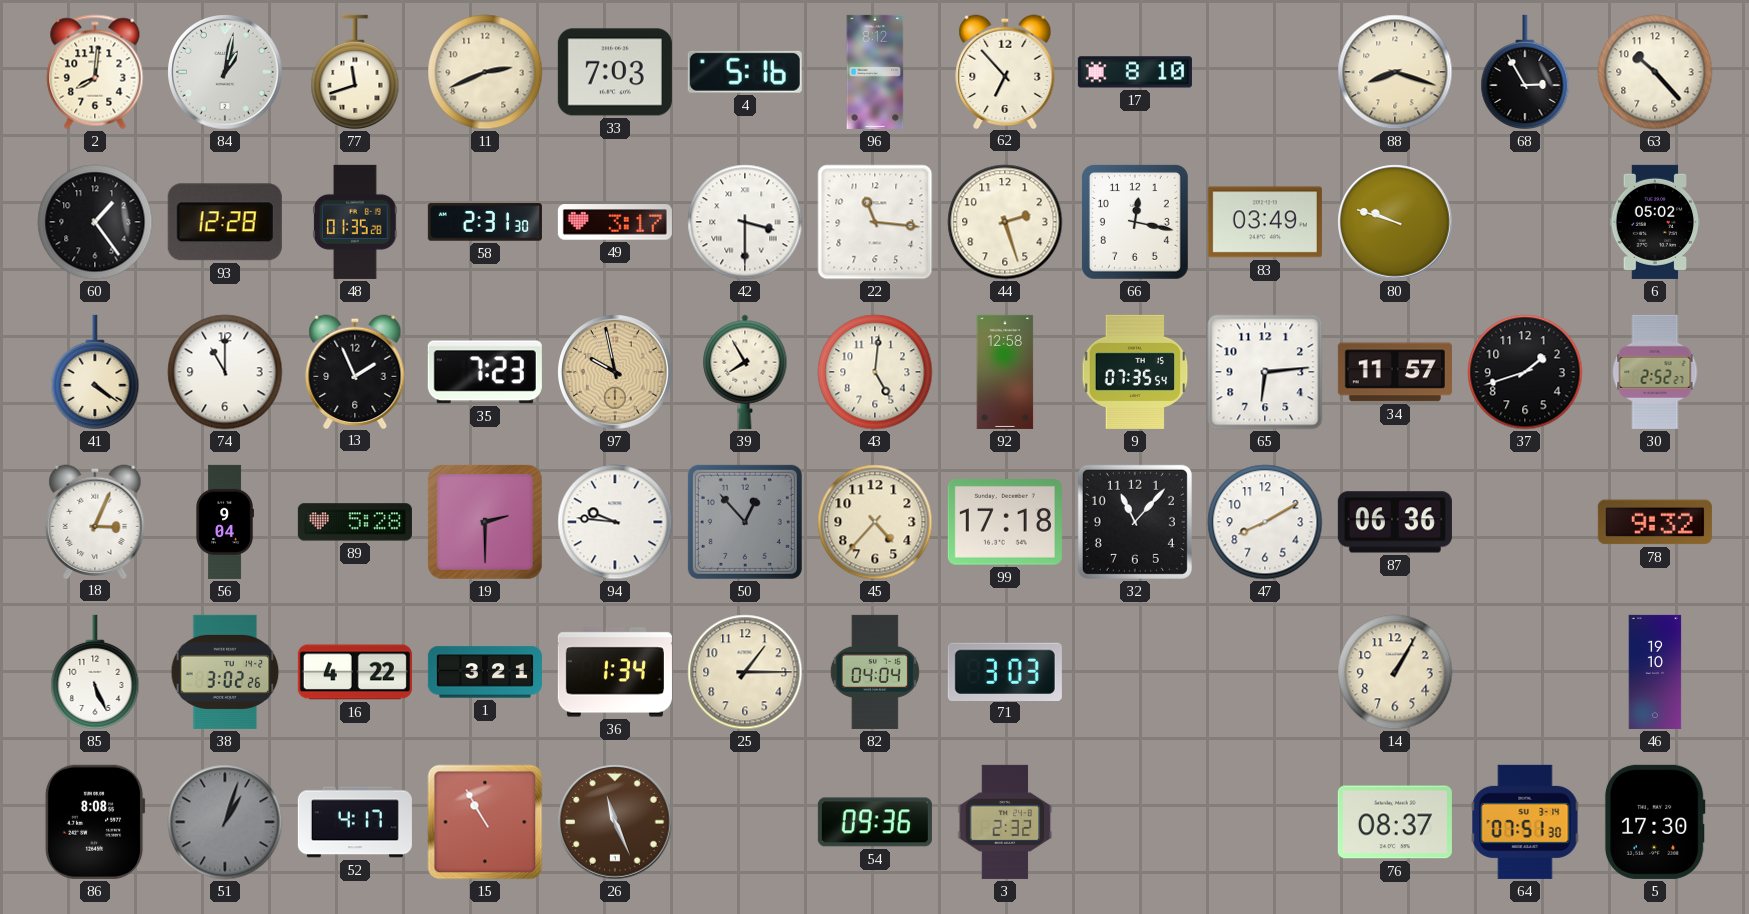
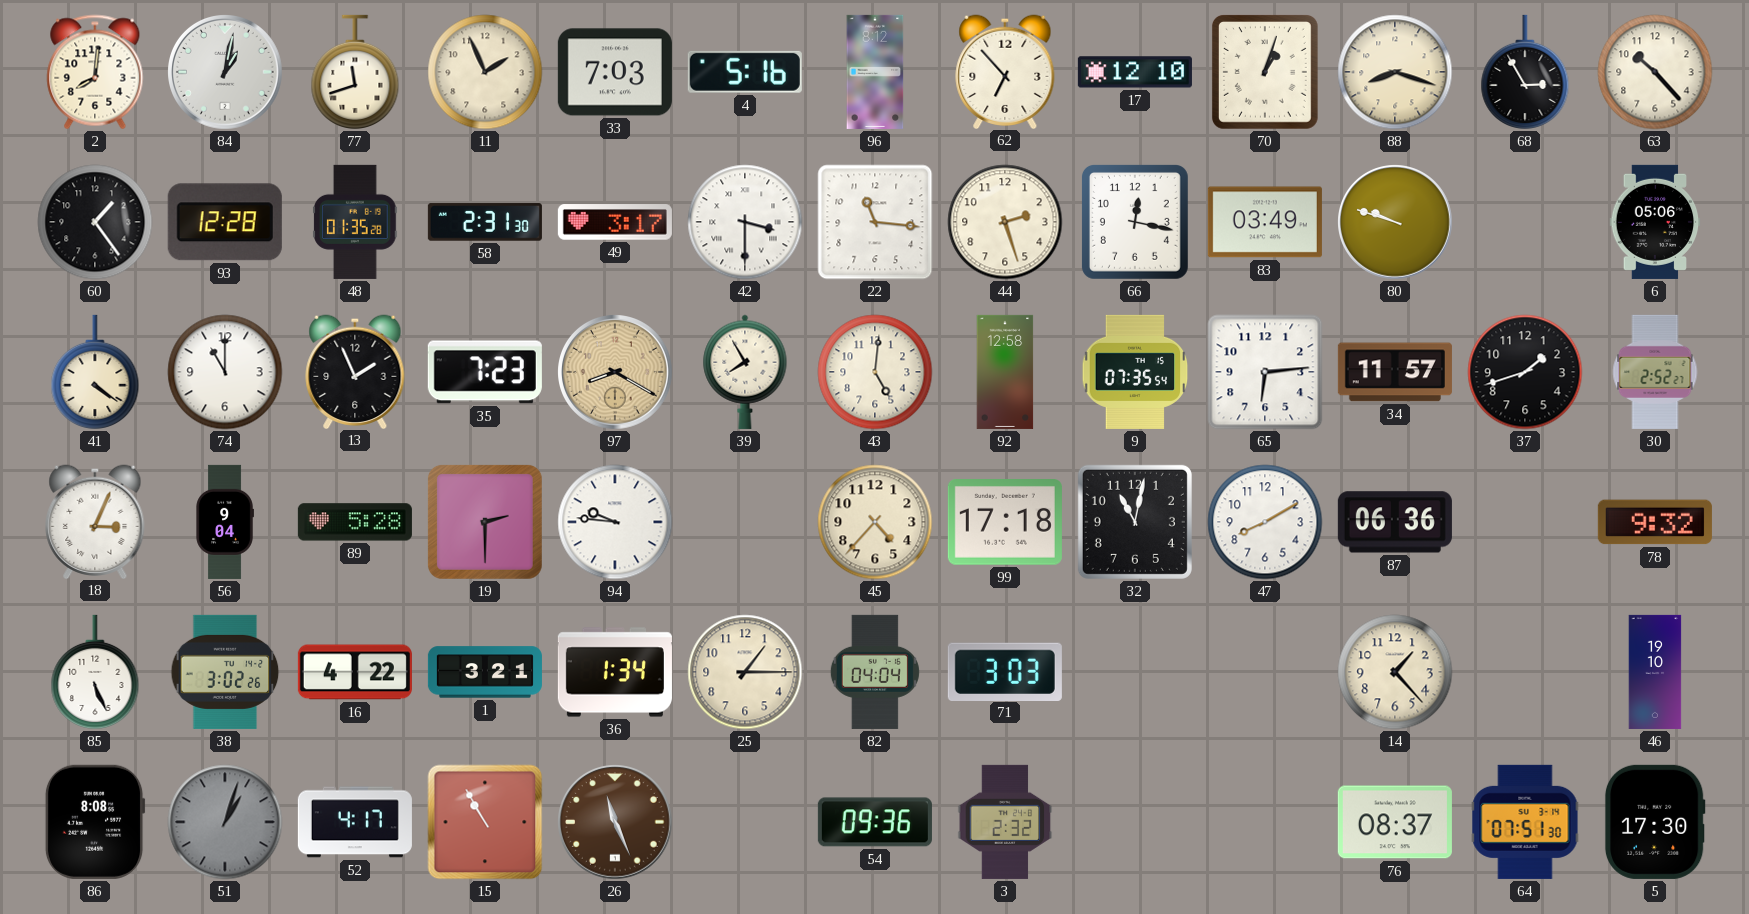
11: 2:41 -> 1:56 (485, 72)
17: 8:10 -> 12:10 (1135, 72)
70: none -> 1:03 (1265, 72)
6: 05:02 -> 05:06 (1655, 222)
97: 9:58 -> 8:20 (616, 373)
50: 12:53 -> none (745, 522)
32: 11:07 -> 11:02 (1135, 522)
14: 1:05 -> 1:23 (1395, 672)
